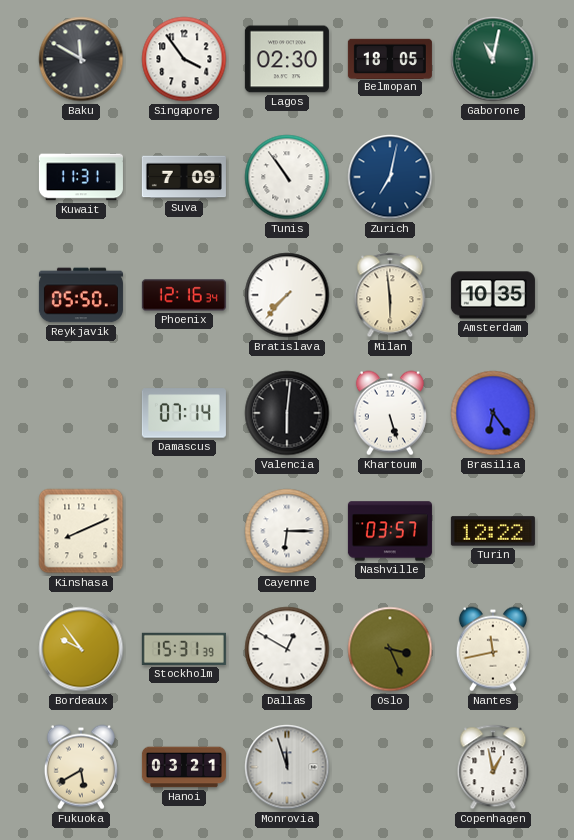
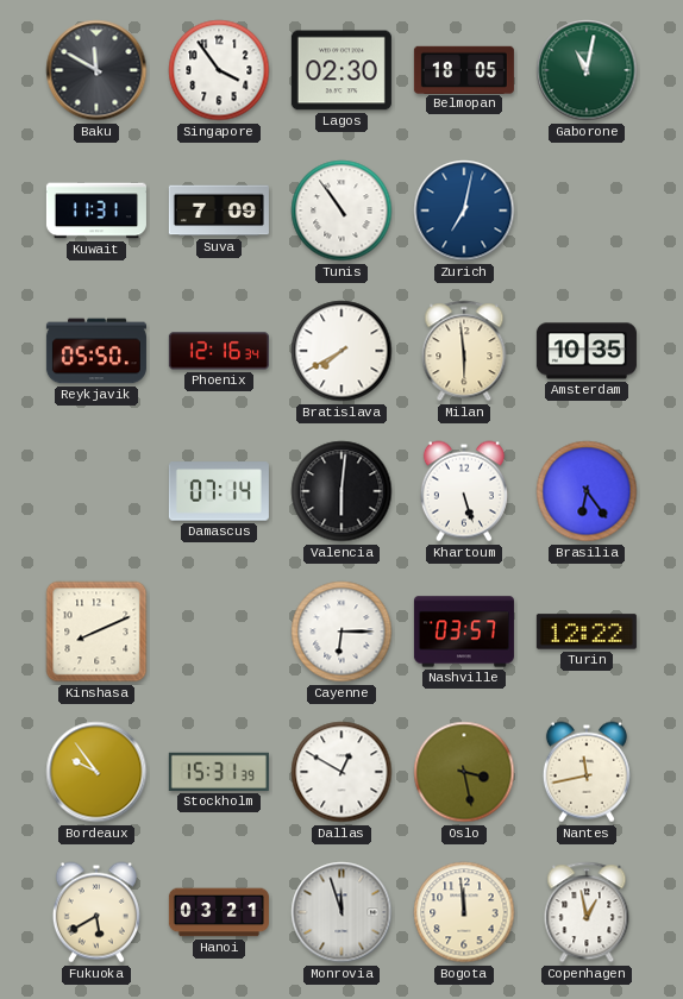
Bratislava: 7:37 -> 7:40 (342, 351)
Oslo: 3:26 -> 3:28 (464, 772)
Bogota: none -> 11:59 (464, 912)
